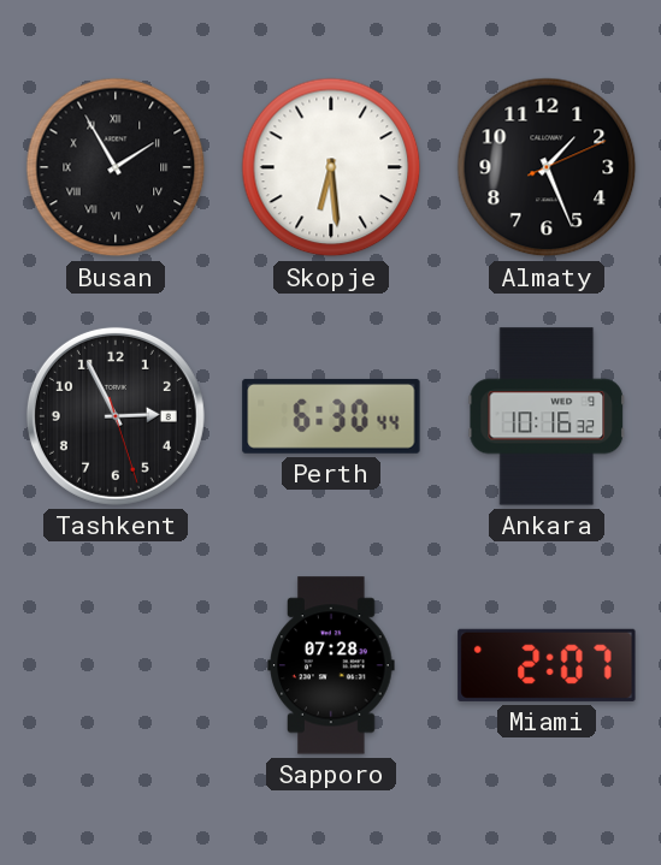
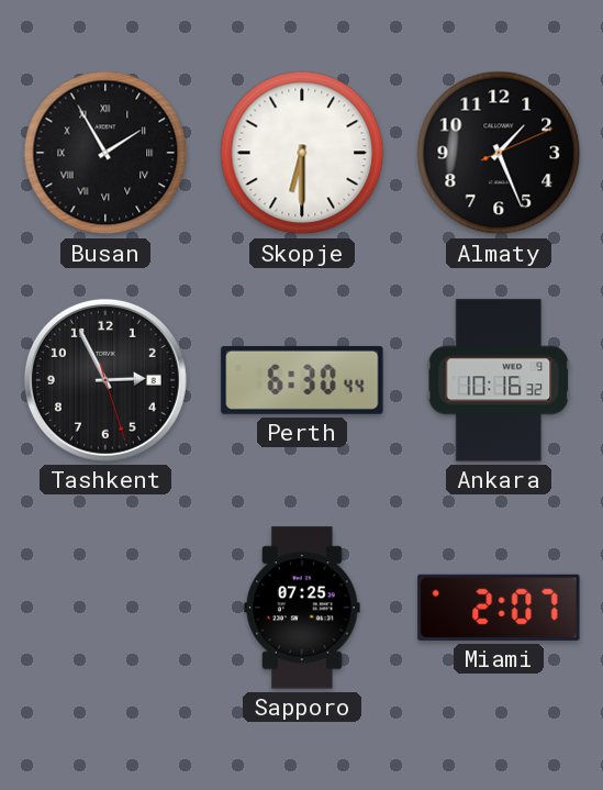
Skopje: 6:29 -> 6:30 (302, 153)
Sapporo: 07:28 -> 07:25 (302, 608)
